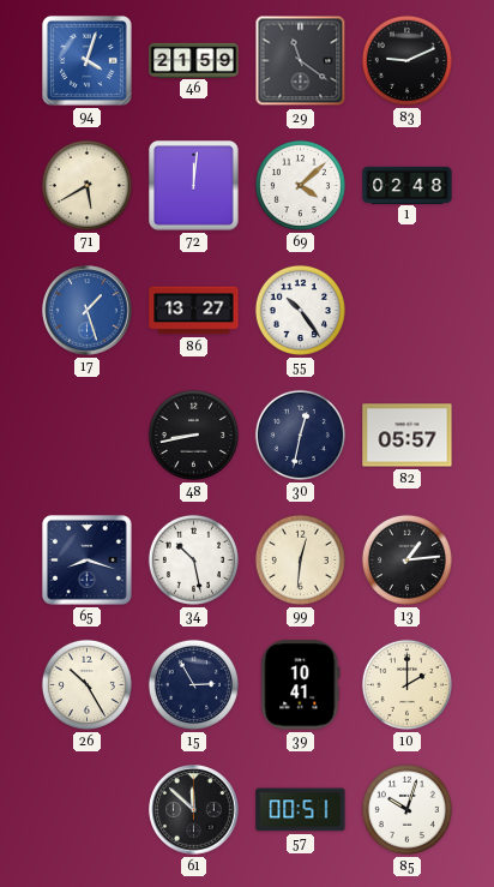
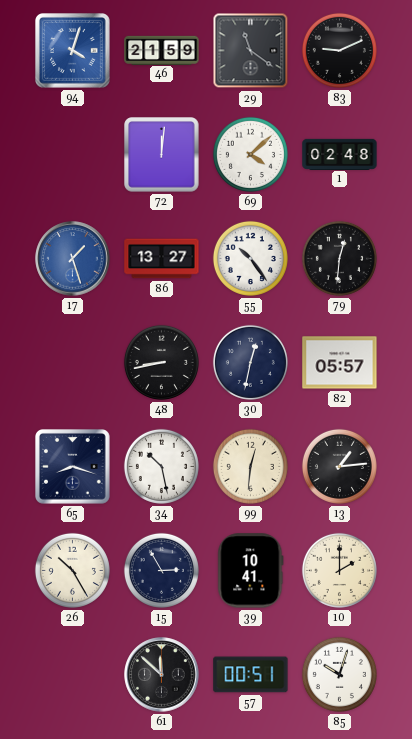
71: 5:40 -> none (86, 185)
79: none -> 12:31 (339, 258)
